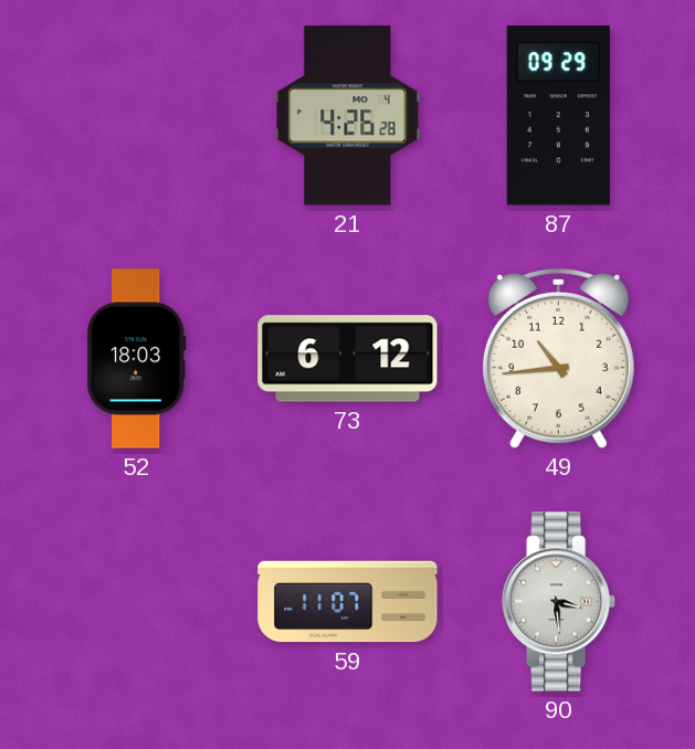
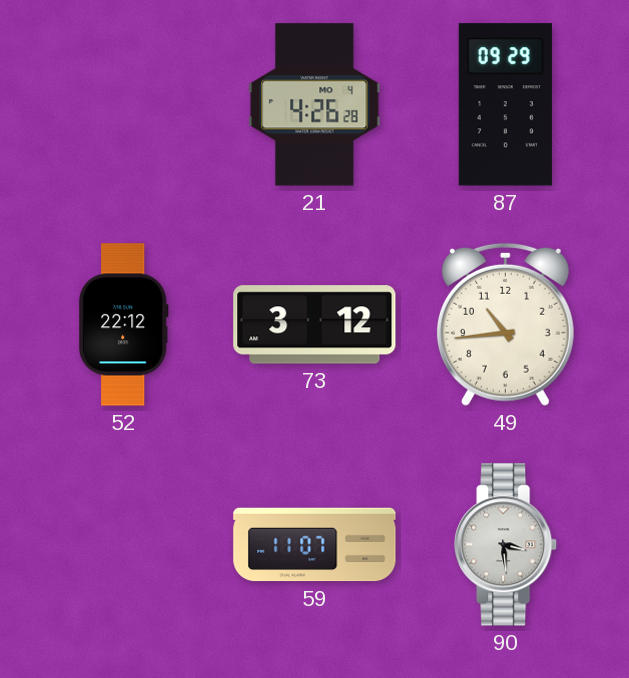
52: 18:03 -> 22:12 (124, 325)
73: 6:12 -> 3:12 (315, 325)
